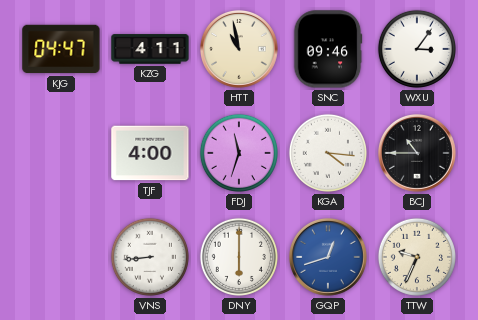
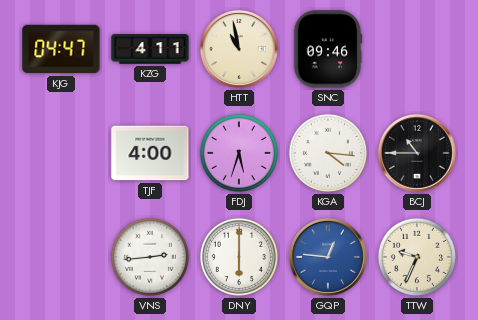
WXU: 3:06 -> none (417, 49)
FDJ: 11:33 -> 5:33 (239, 153)
VNS: 8:44 -> 2:44 (150, 257)
GQP: 12:42 -> 12:46 (328, 257)
